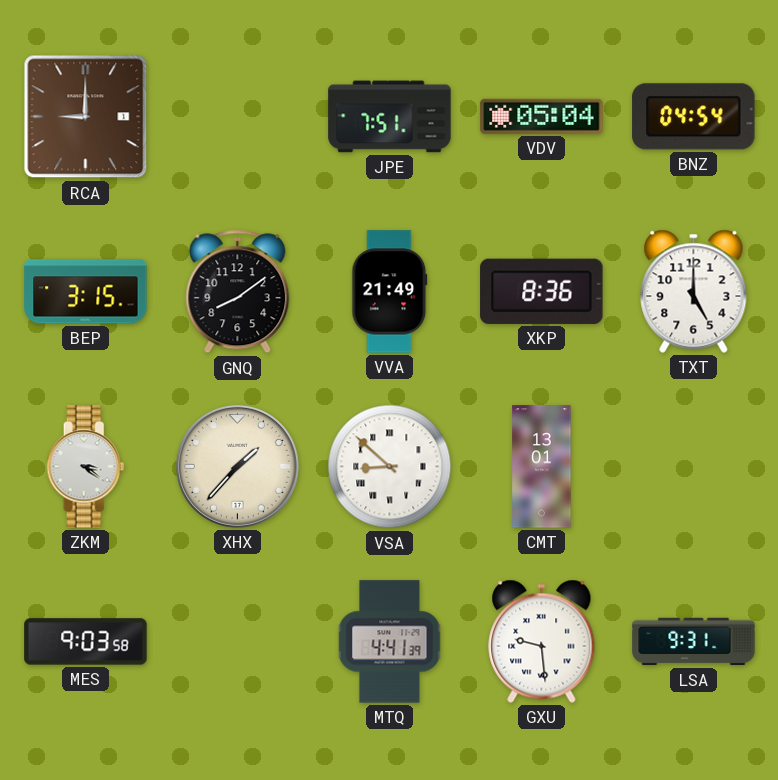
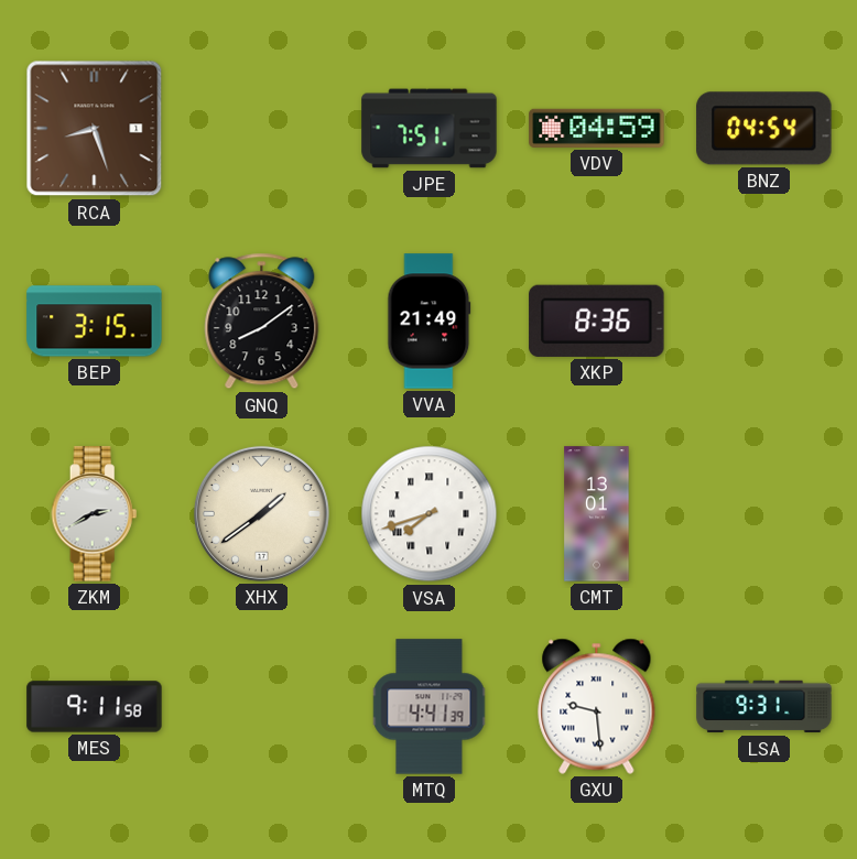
RCA: 9:00 -> 8:27 (95, 129)
VDV: 05:04 -> 04:59 (597, 128)
TXT: 5:00 -> none (694, 291)
ZKM: 3:21 -> 2:40 (95, 514)
XHX: 1:37 -> 1:39 (261, 513)
VSA: 8:52 -> 7:42 (430, 514)
MES: 9:03 -> 9:11 (95, 707)
